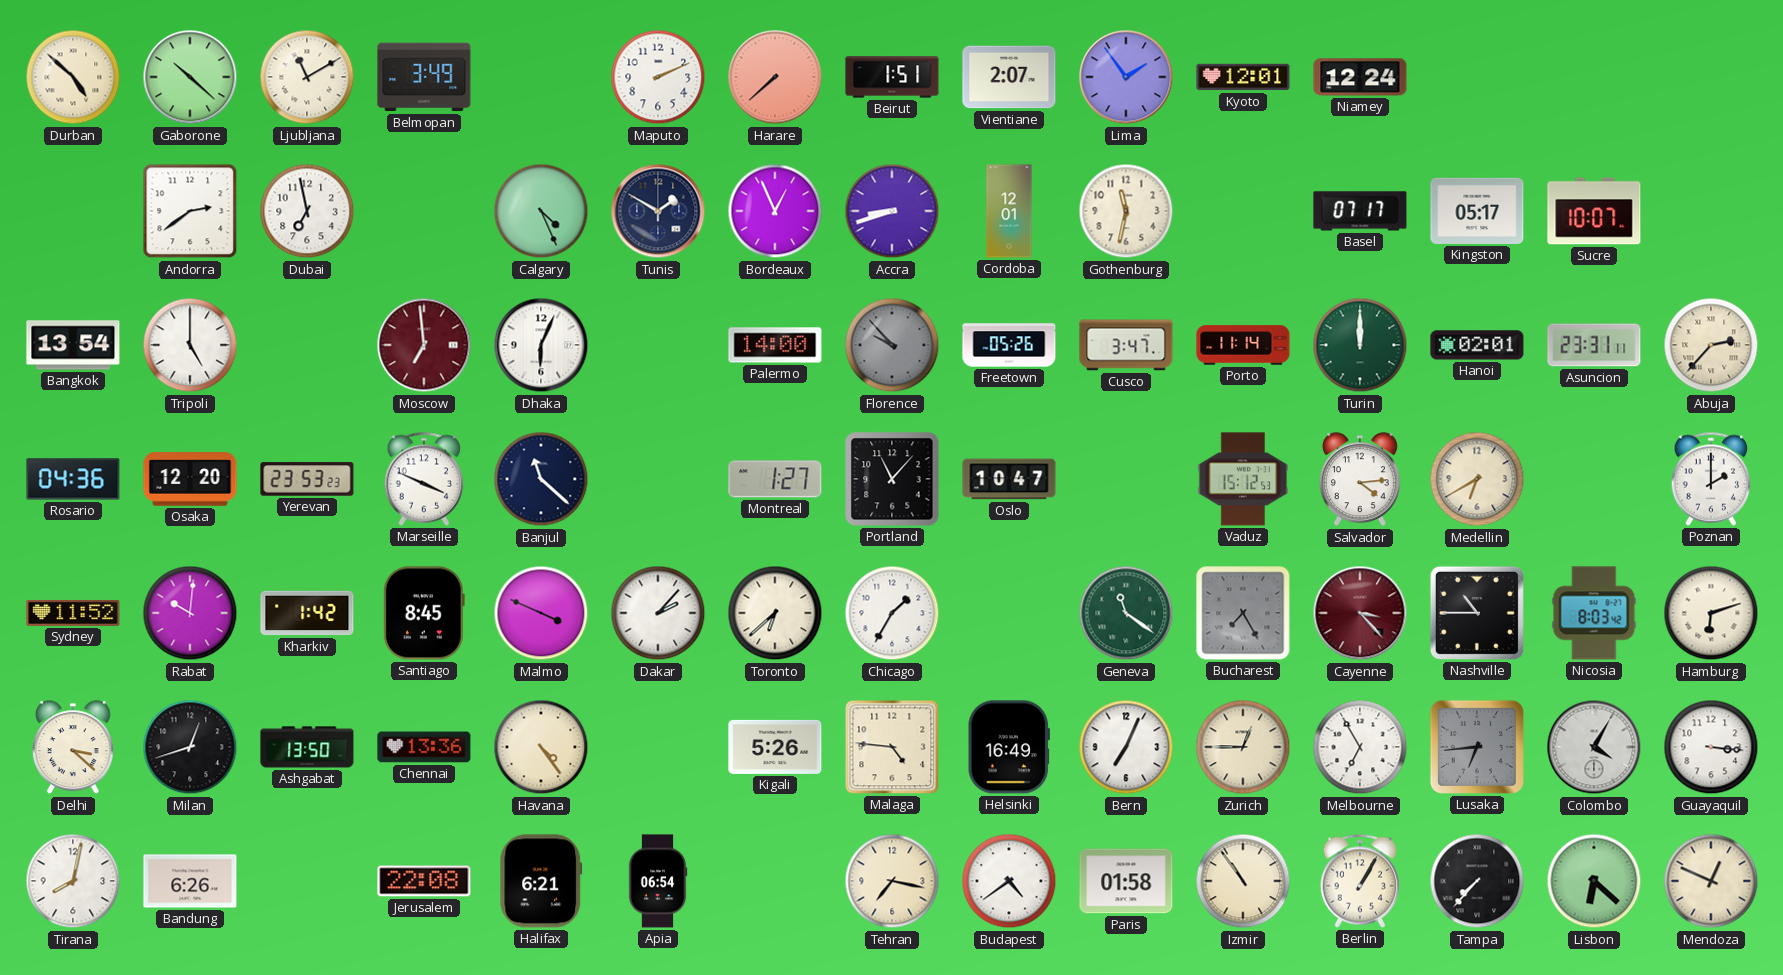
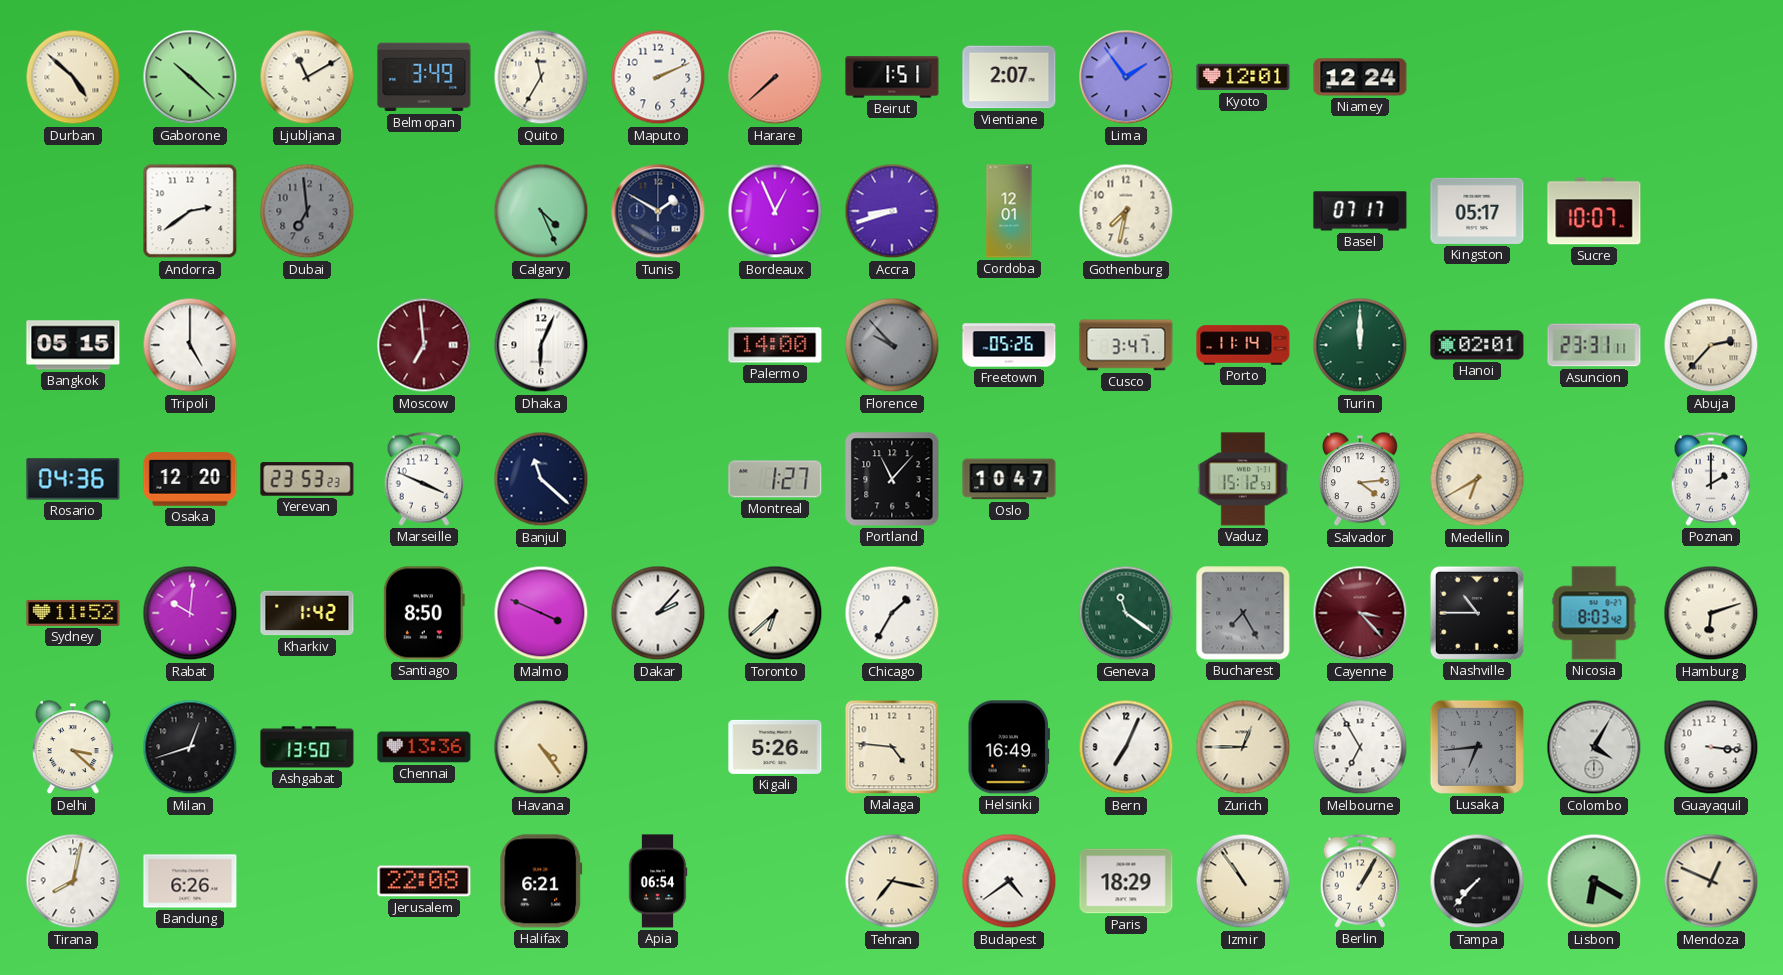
Quito: none -> 11:35 (541, 77)
Dubai: 6:58 -> 6:59 (307, 211)
Dubai dial: white -> grey (307, 211)
Gothenburg: 11:32 -> 7:32 (1126, 211)
Bangkok: 13:54 -> 05:15 (73, 345)
Santiago: 8:45 -> 8:50 (424, 613)
Paris: 01:58 -> 18:29 (1126, 881)
Lisbon: 6:22 -> 6:20 (1594, 881)
